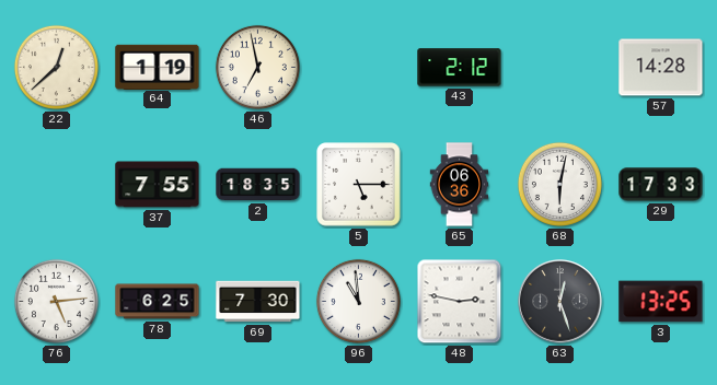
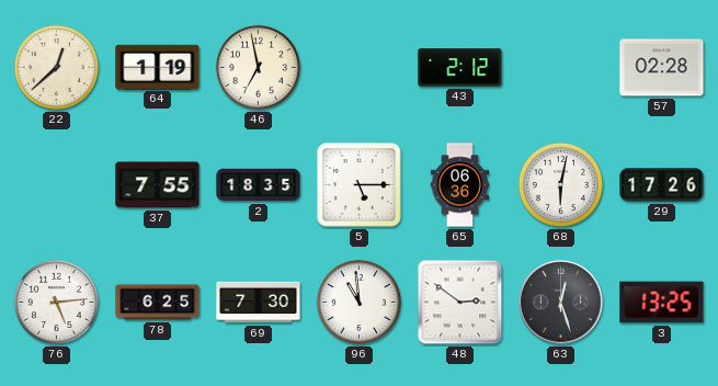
57: 14:28 -> 02:28 (662, 68)
29: 17:33 -> 17:26 (662, 185)
48: 2:47 -> 2:51 (460, 303)
